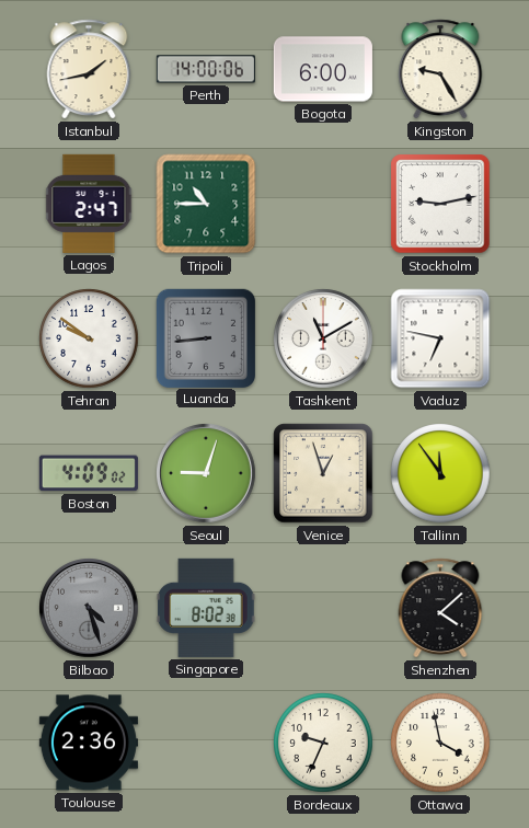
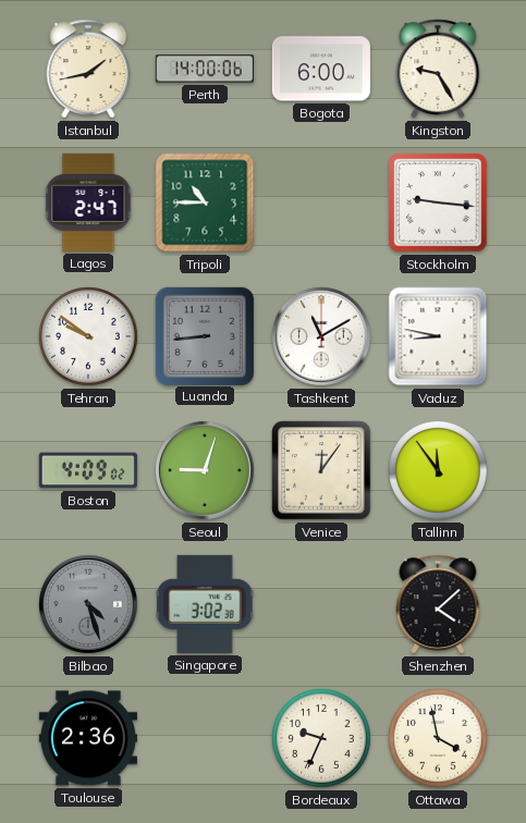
Stockholm: 9:13 -> 9:16 (438, 202)
Vaduz: 6:47 -> 8:47 (438, 336)
Venice: 12:57 -> 12:06 (321, 470)
Singapore: 8:02 -> 3:02 (205, 604)
